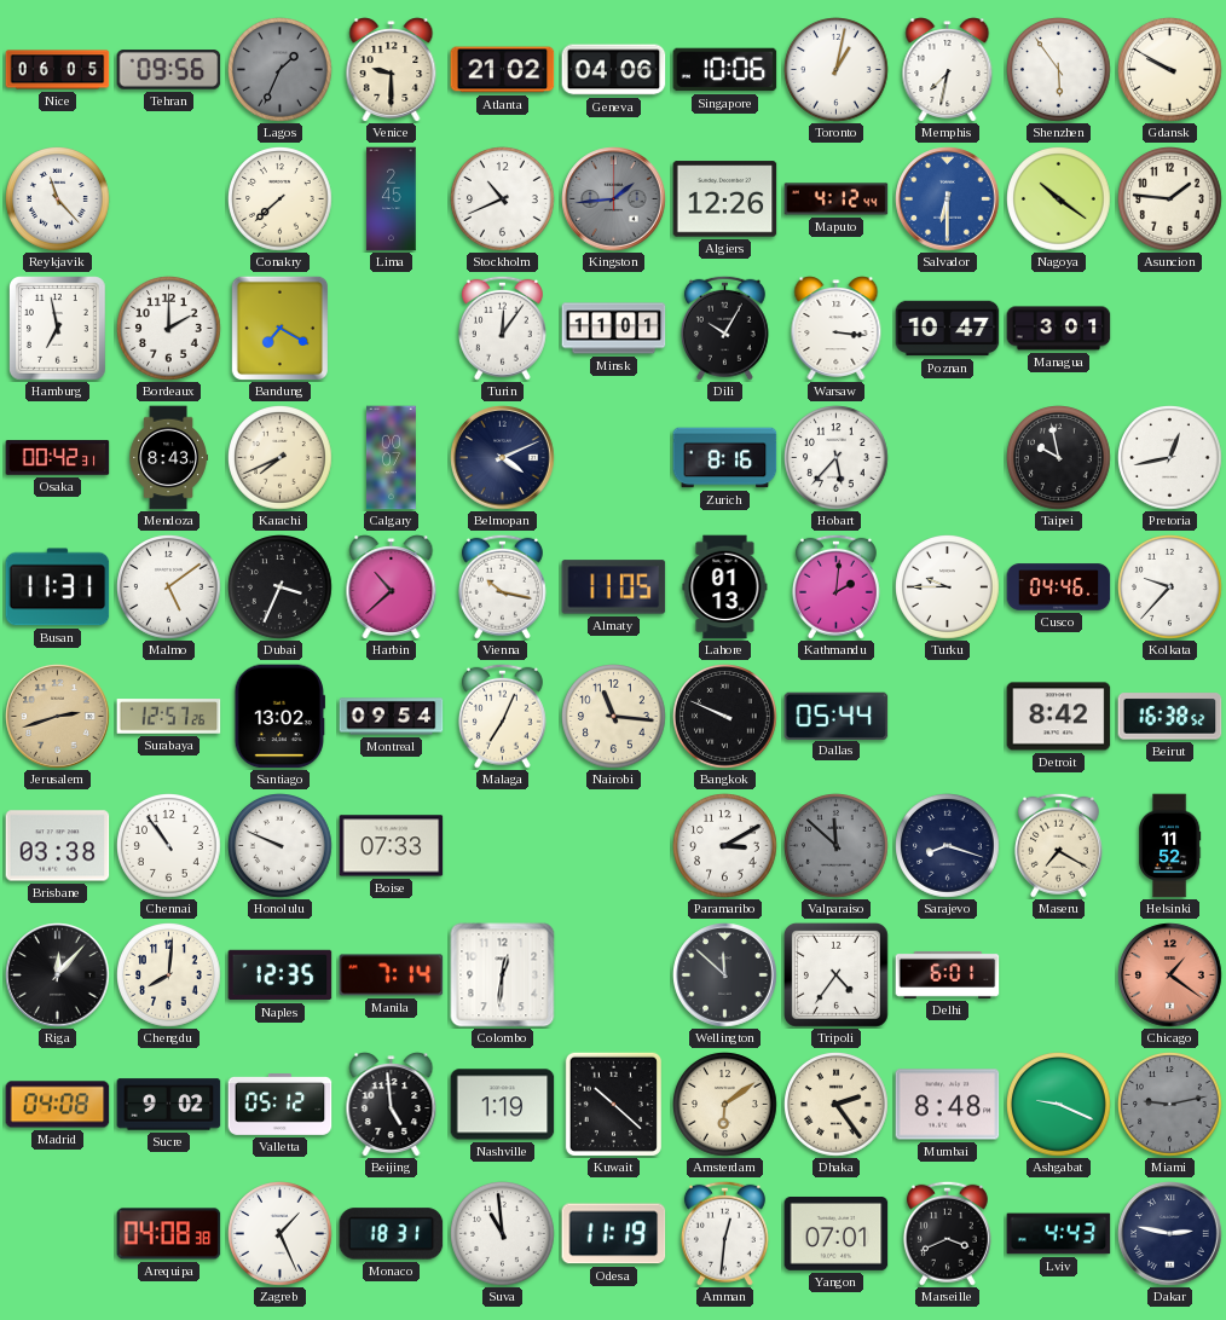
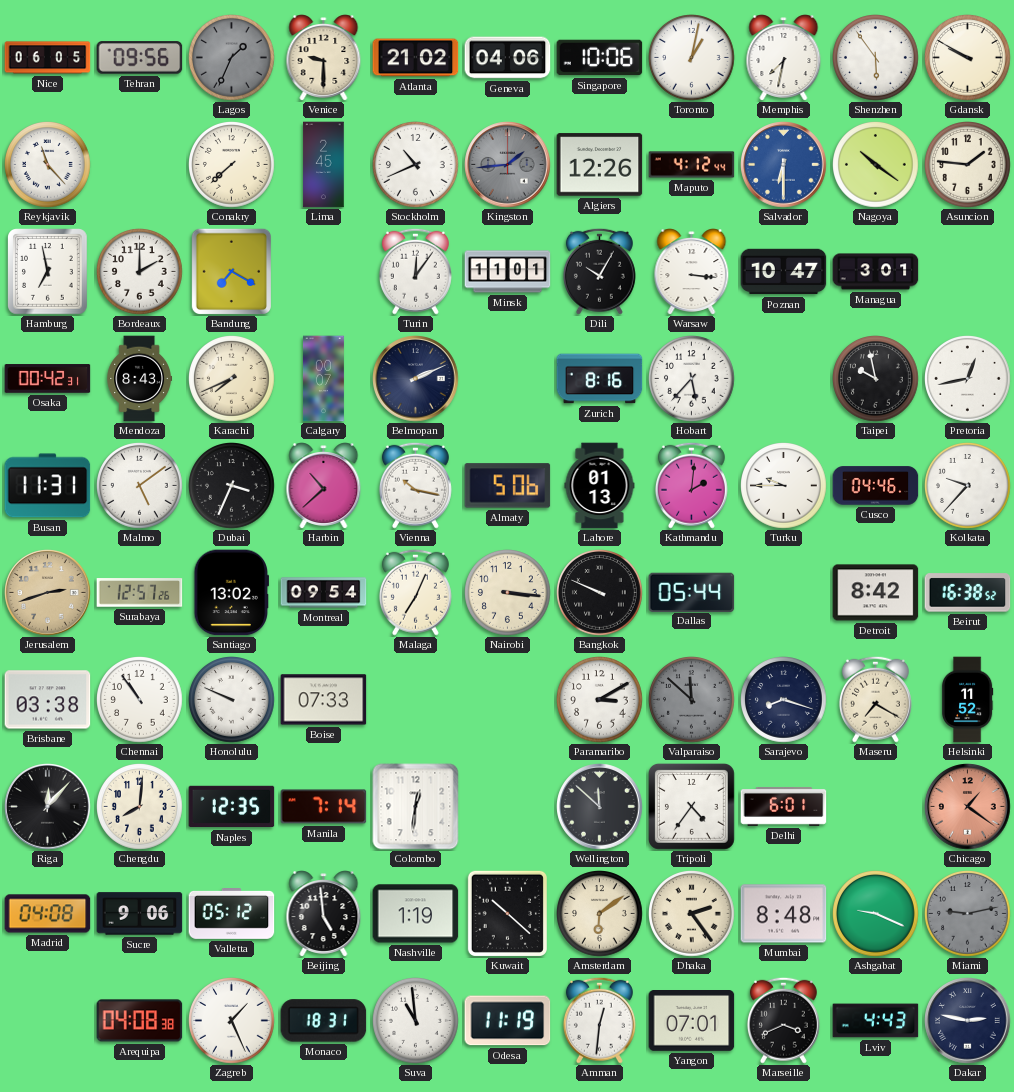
Belmopan: 4:11 -> 2:11 (416, 379)
Almaty: 11:05 -> 5:06 (508, 486)
Nairobi: 11:16 -> 3:16 (508, 593)
Sucre: 9:02 -> 9:06 (140, 914)
